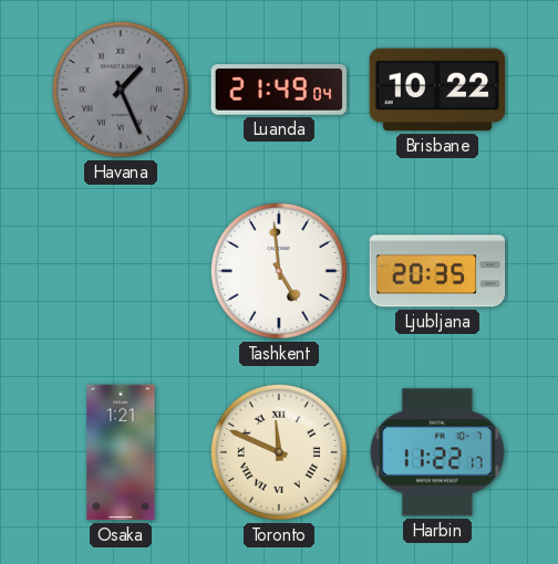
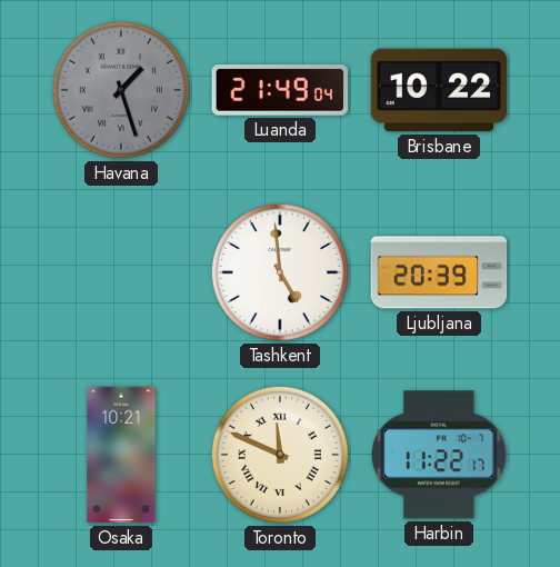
Havana: 1:26 -> 1:27 (121, 90)
Ljubljana: 20:35 -> 20:39 (439, 272)
Osaka: 1:21 -> 10:21 (121, 455)
